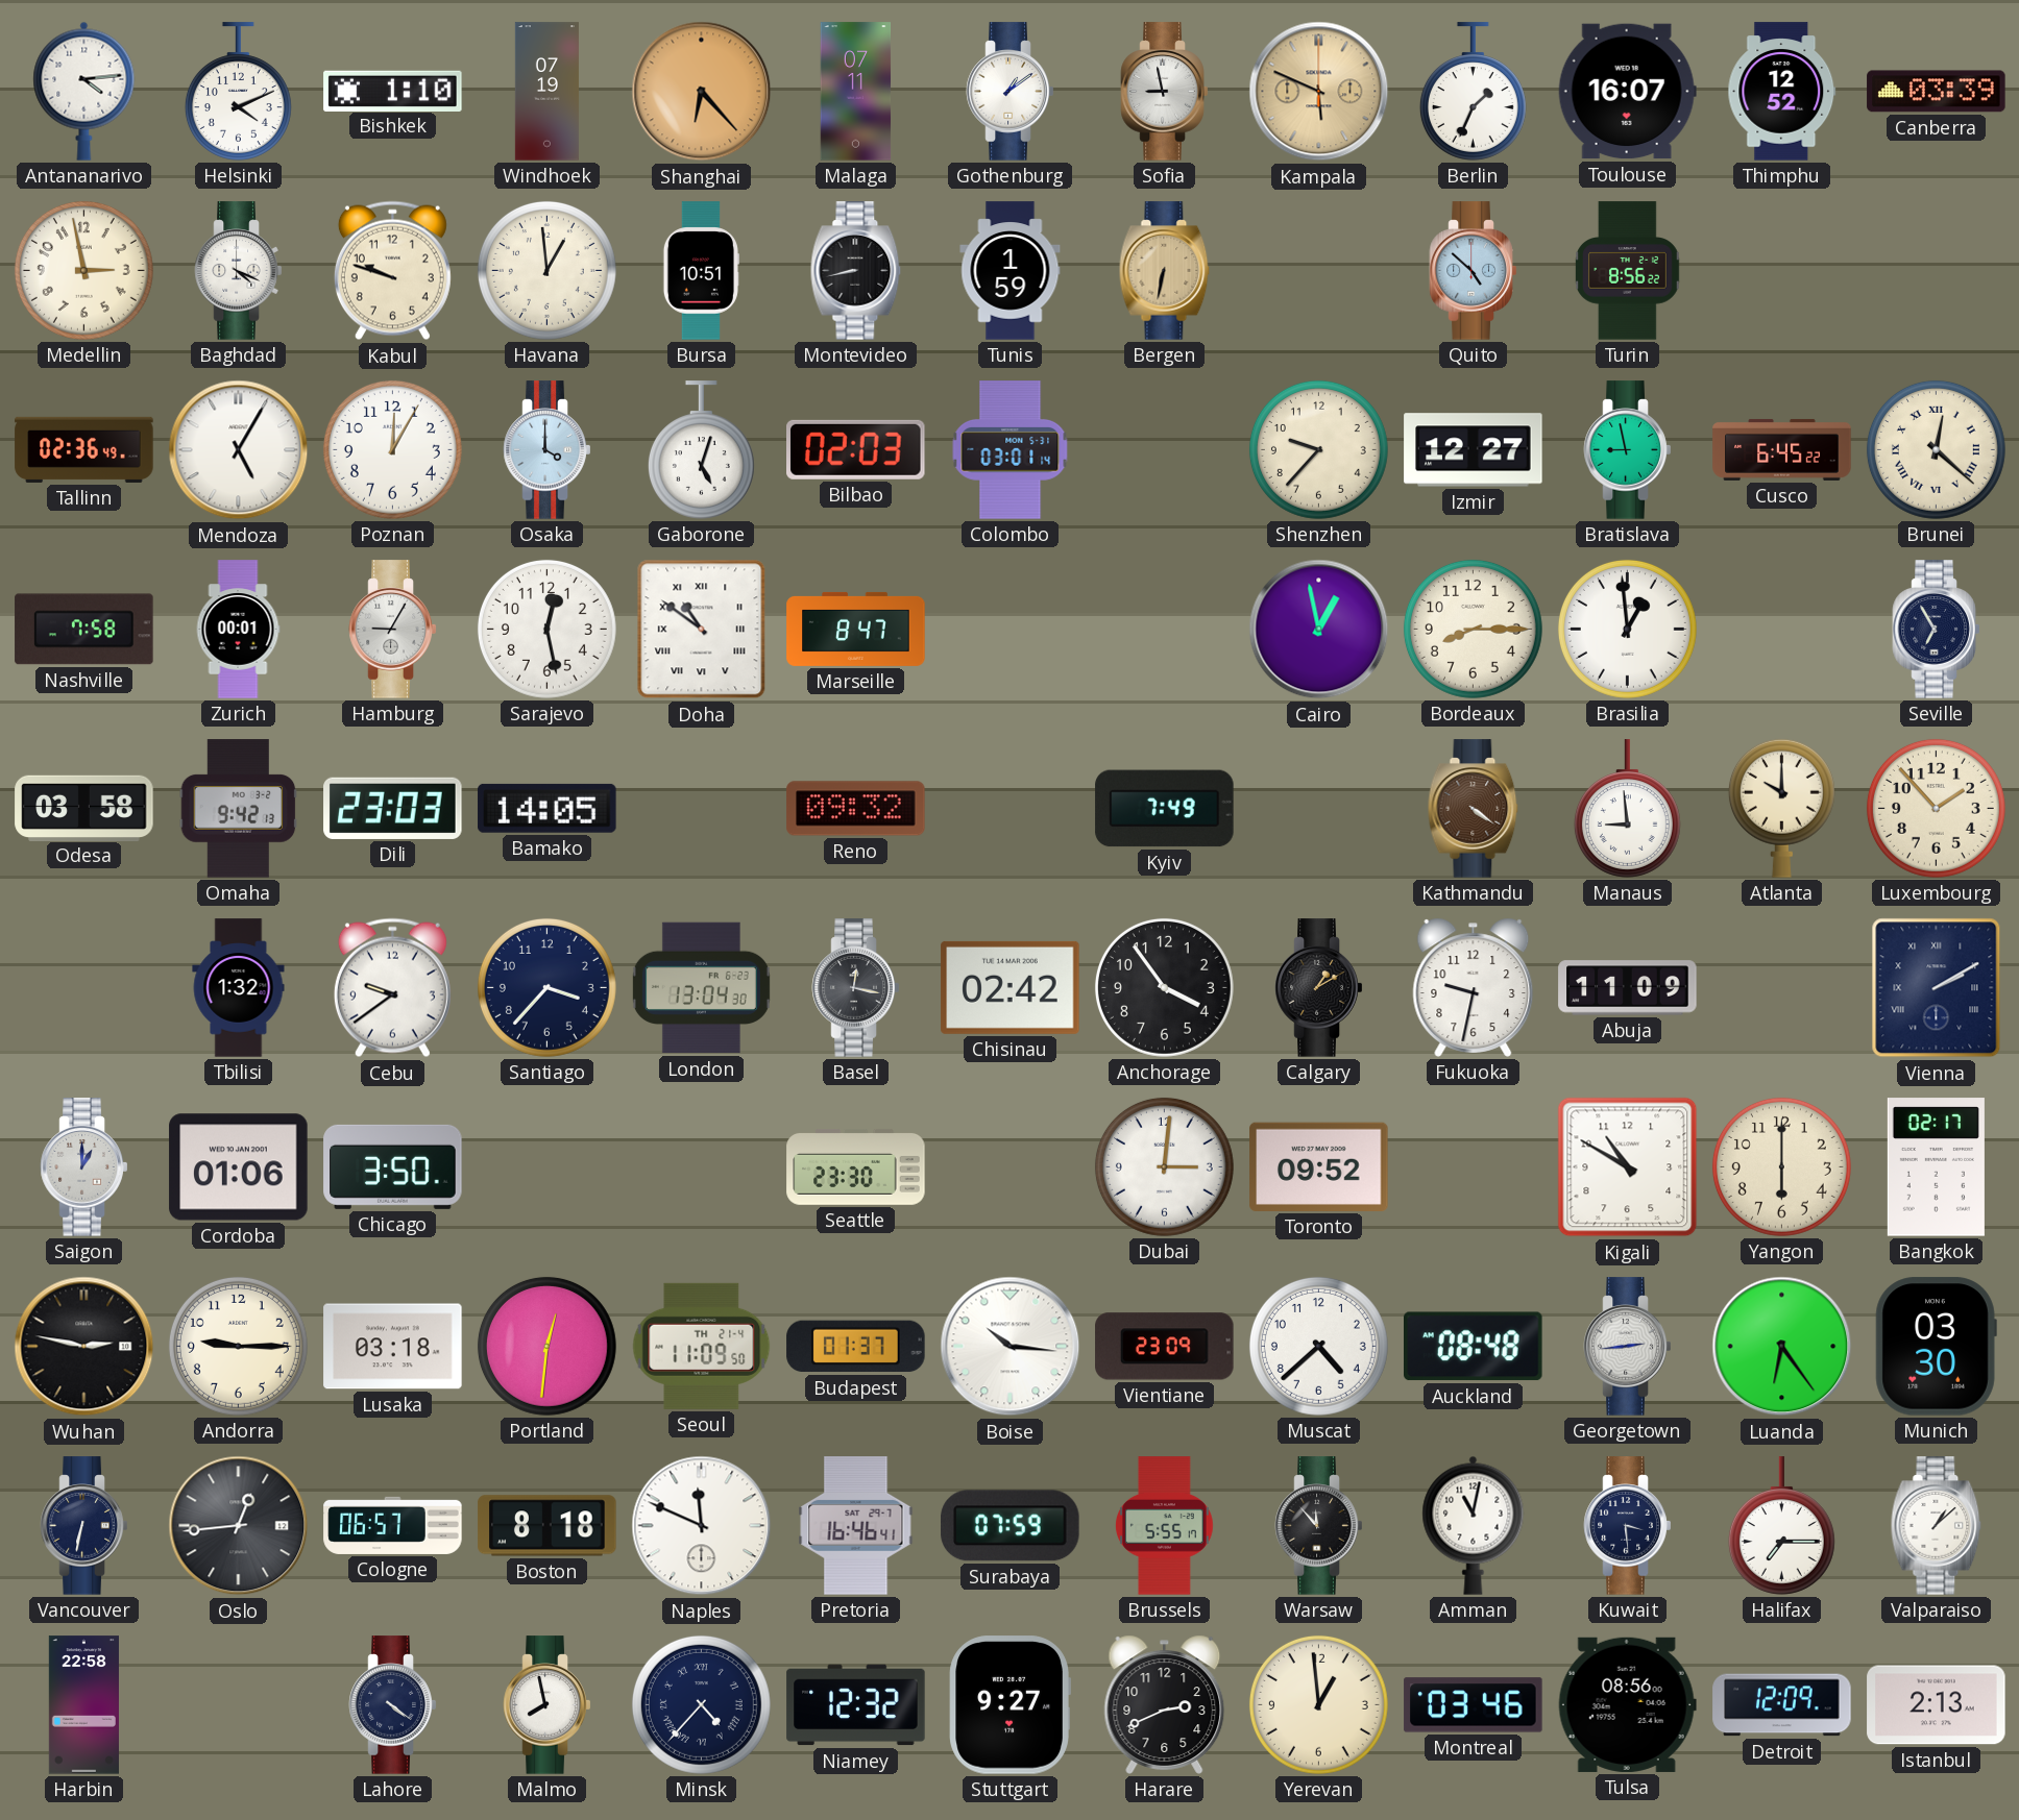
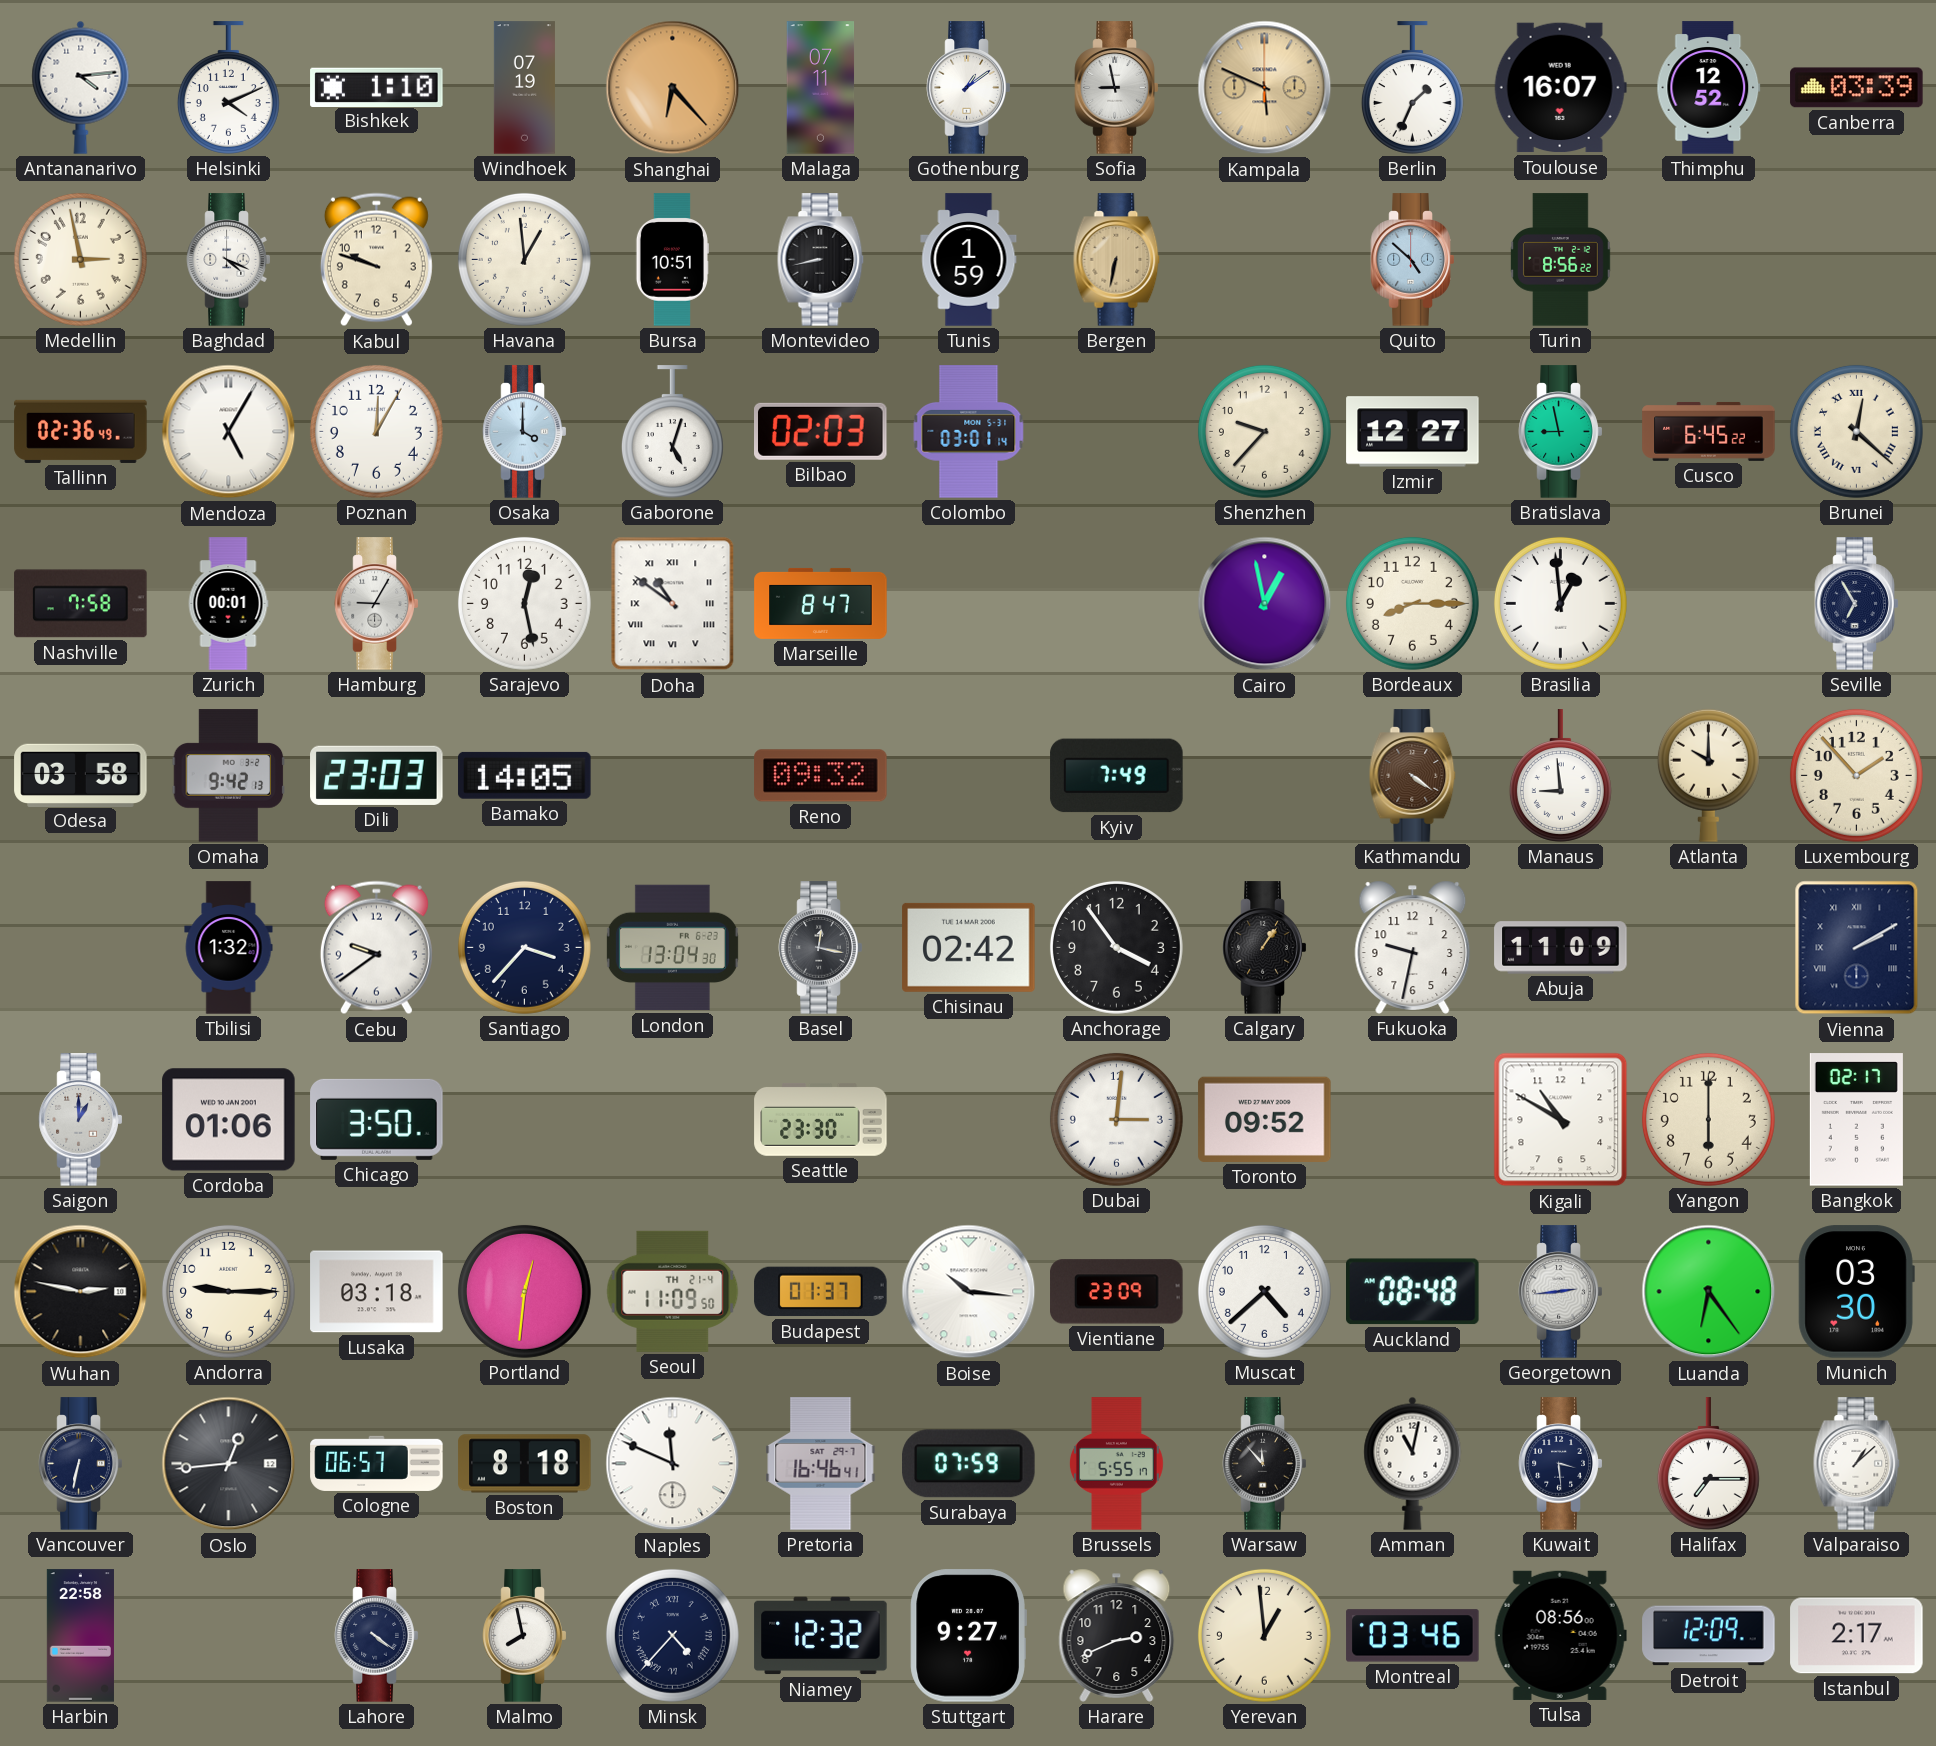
Calgary: 1:10 -> 1:06 (1265, 948)
Istanbul: 2:13 -> 2:17 (1857, 1636)
